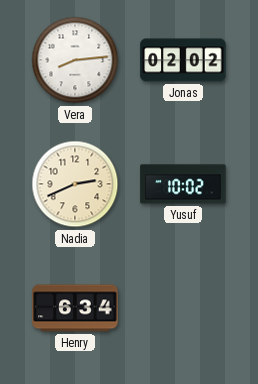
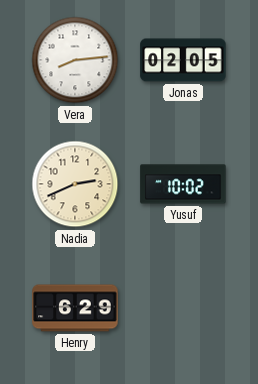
Jonas: 02:02 -> 02:05 (183, 60)
Henry: 6:34 -> 6:29 (75, 308)
